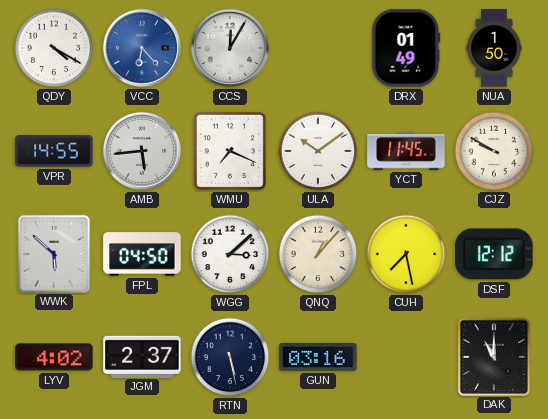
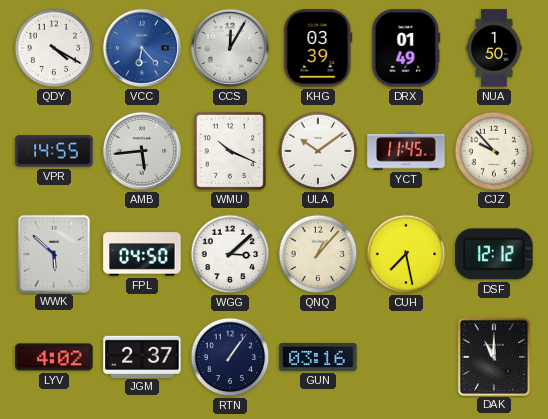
KHG: none -> 03:39 (318, 48)
WMU: 7:19 -> 10:19 (230, 151)
CJZ: 9:50 -> 9:53 (494, 151)
RTN: 5:28 -> 1:06 (230, 357)
